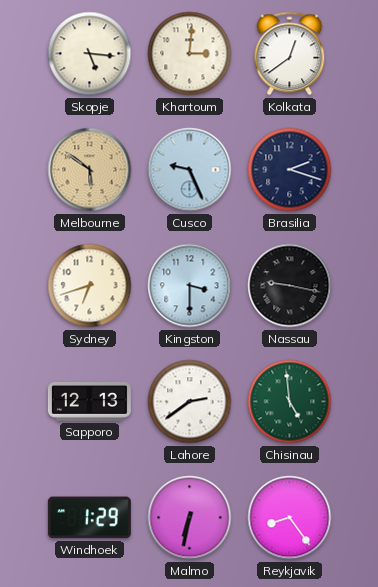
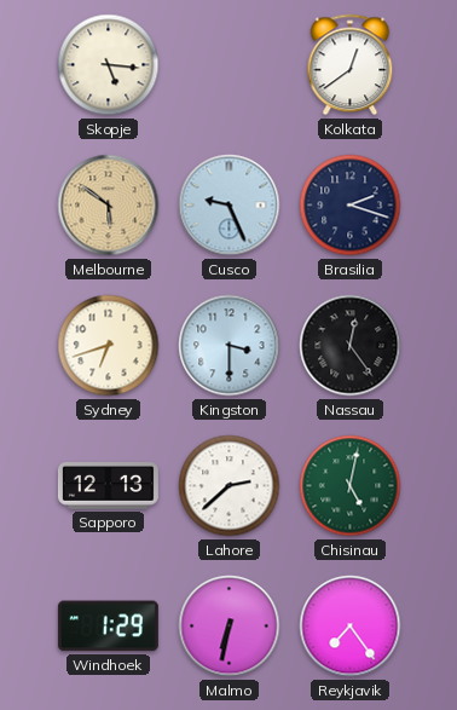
Khartoum: 3:01 -> none (190, 54)
Nassau: 9:17 -> 12:24 (351, 346)
Lahore: 2:39 -> 2:38 (230, 486)
Chisinau: 4:59 -> 5:02 (351, 486)
Reykjavik: 8:24 -> 7:24 (351, 627)
